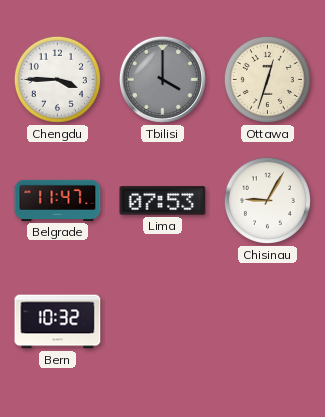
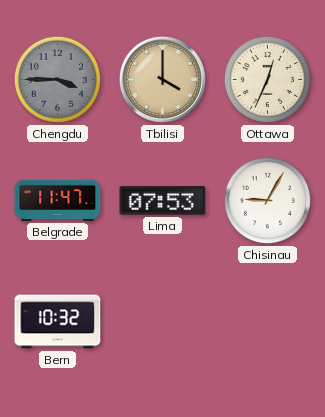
Chengdu dial: white -> grey (57, 79)
Tbilisi dial: grey -> champagne (162, 79)
Ottawa: 12:33 -> 12:34 (267, 79)
